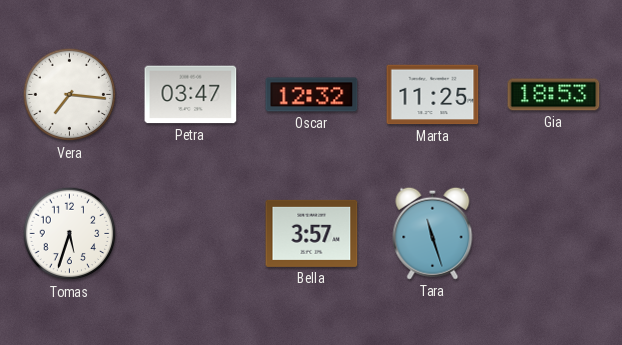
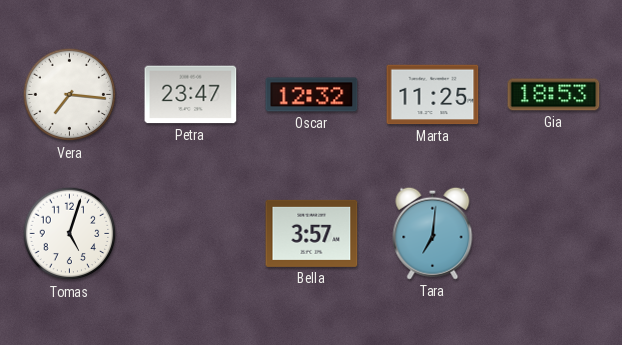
Petra: 03:47 -> 23:47 (191, 95)
Tomas: 5:33 -> 5:03 (70, 234)
Tara: 11:27 -> 7:01 (433, 233)
